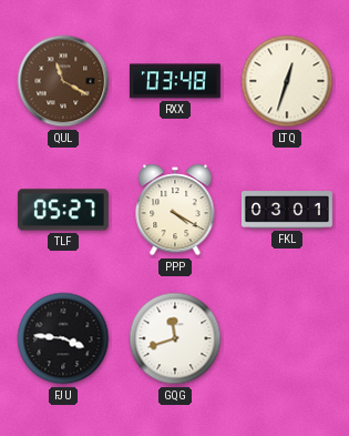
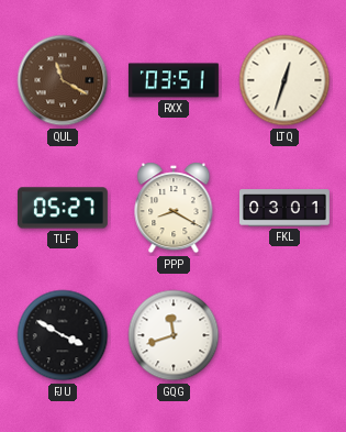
RXX: 03:48 -> 03:51 (174, 80)
PPP: 4:20 -> 8:20 (174, 208)
FJU: 3:46 -> 3:50 (63, 335)
